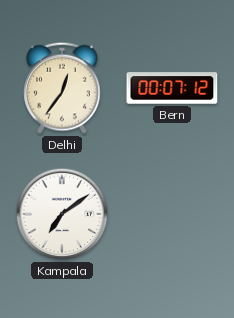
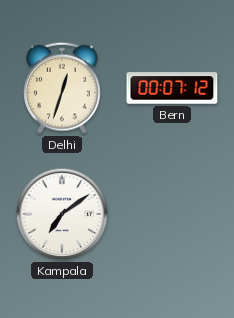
Delhi: 12:36 -> 12:33 (62, 88)
